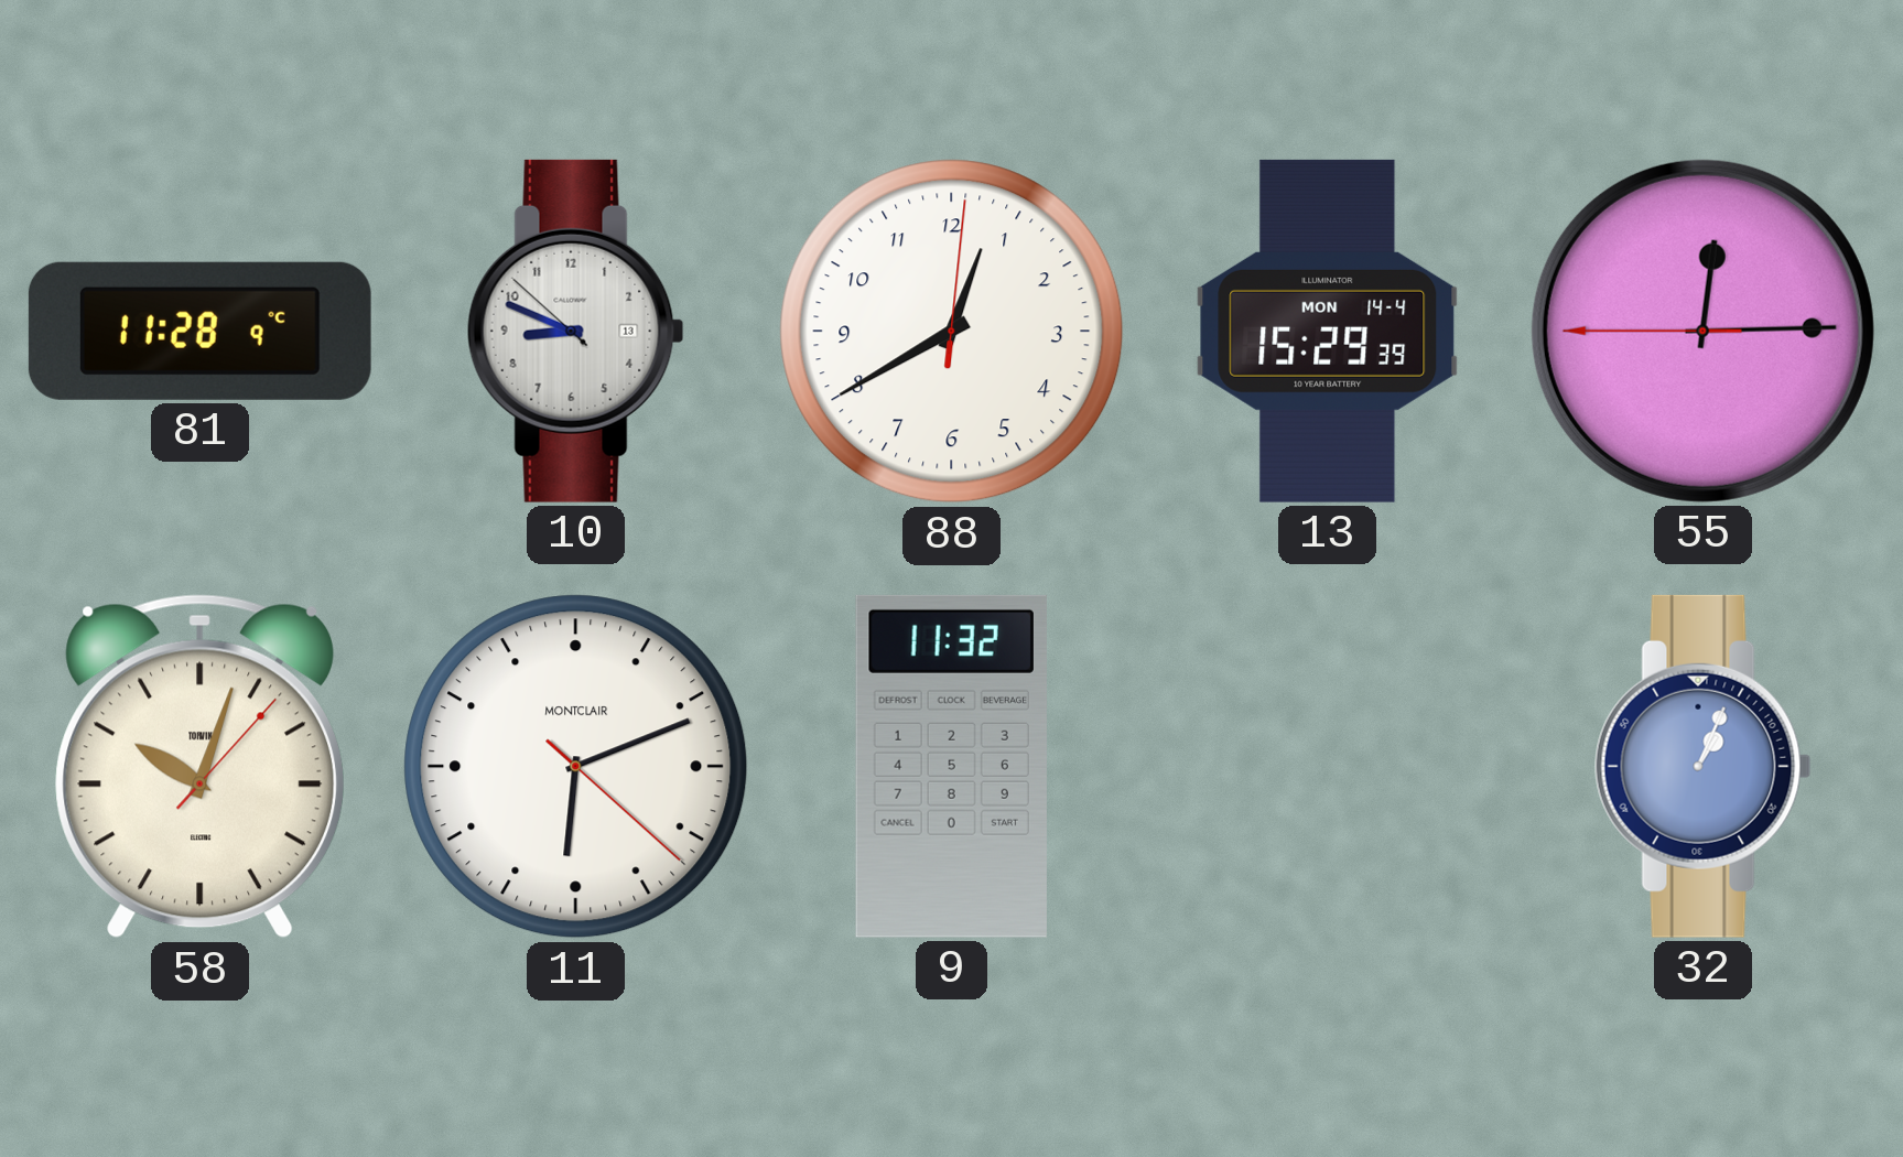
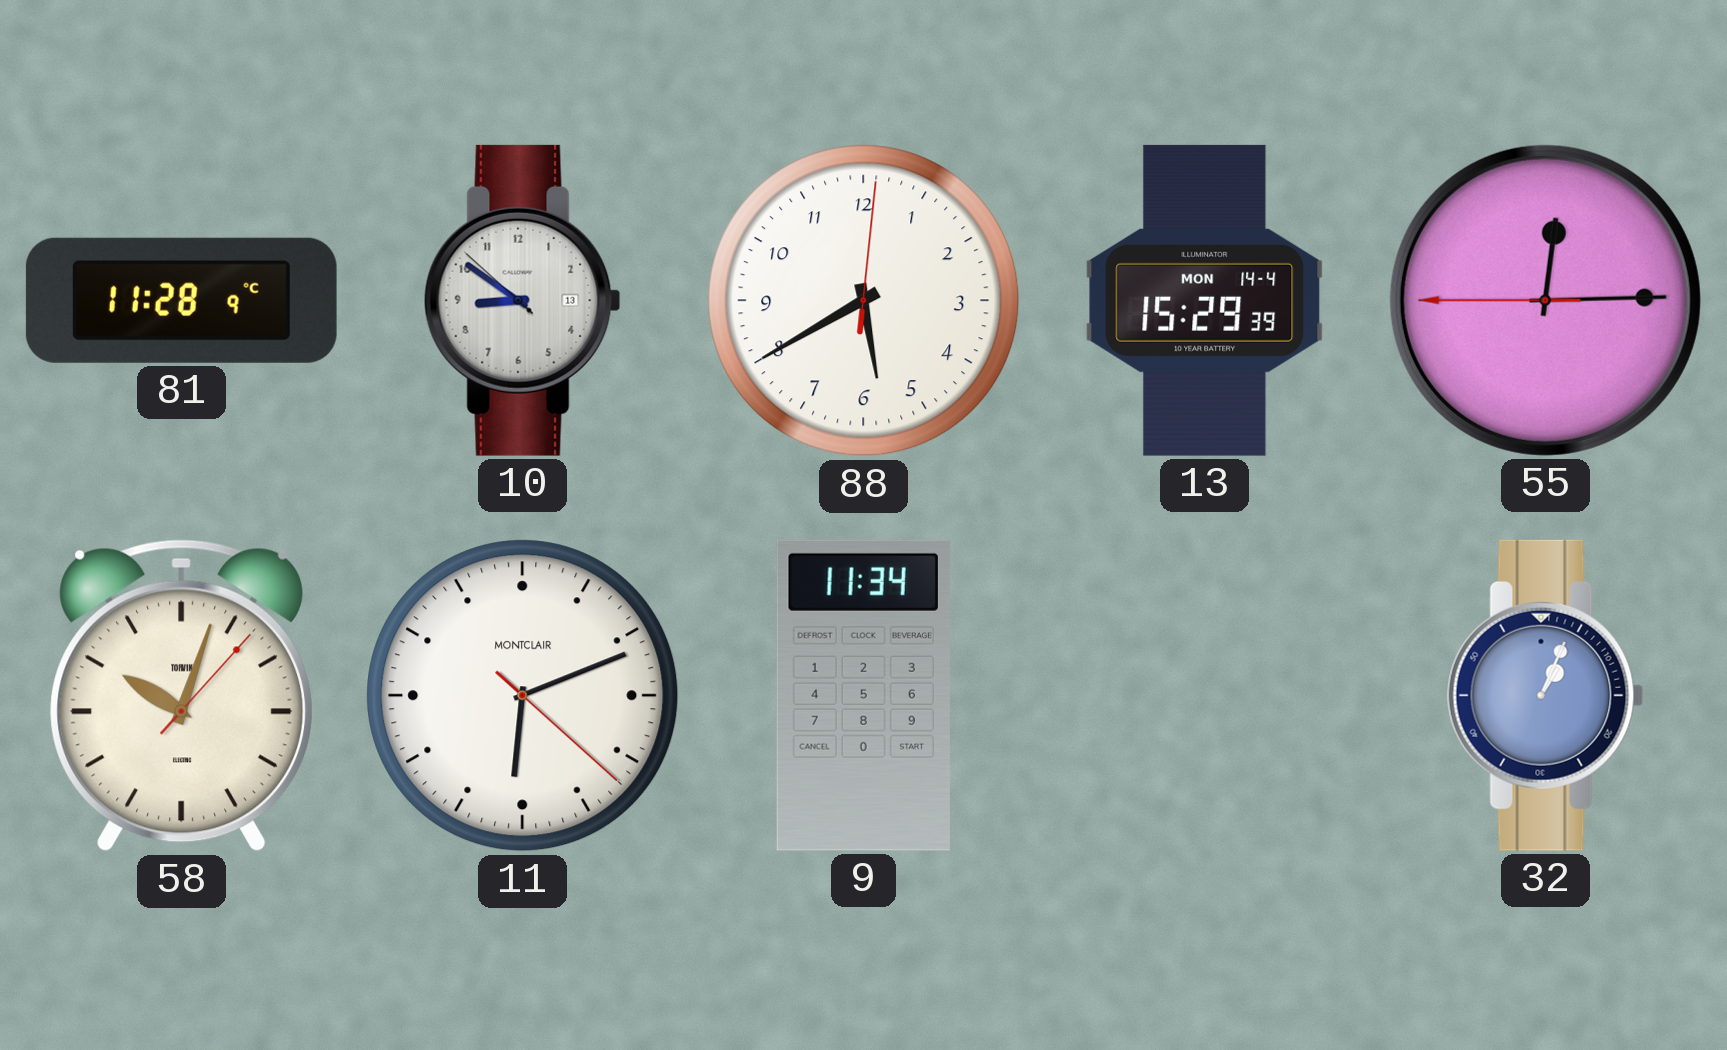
10: 8:48 -> 8:50 (522, 300)
88: 12:40 -> 5:40 (864, 301)
9: 11:32 -> 11:34 (863, 695)
